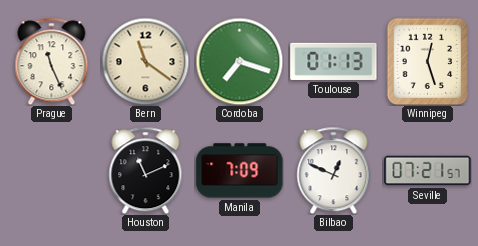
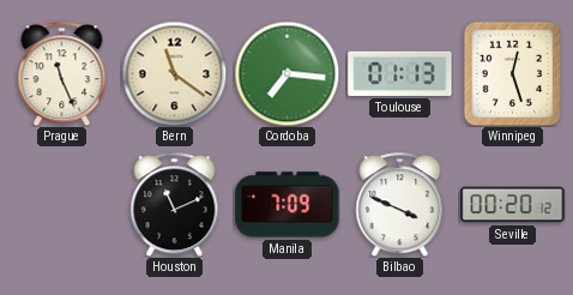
Cordoba: 7:18 -> 7:16 (286, 73)
Bilbao: 12:49 -> 3:49 (400, 204)
Seville: 07:21 -> 00:20 (513, 205)
